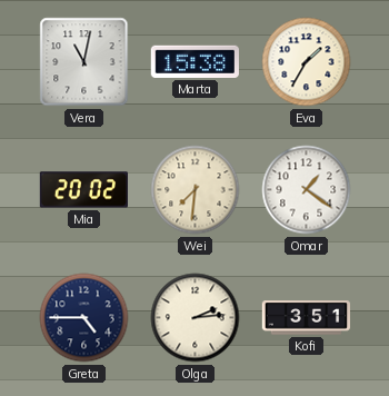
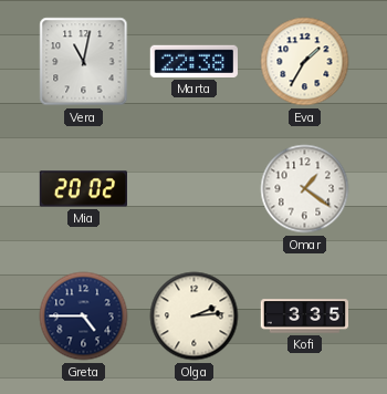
Marta: 15:38 -> 22:38 (193, 61)
Wei: 7:31 -> none (196, 190)
Kofi: 3:51 -> 3:35 (305, 317)
